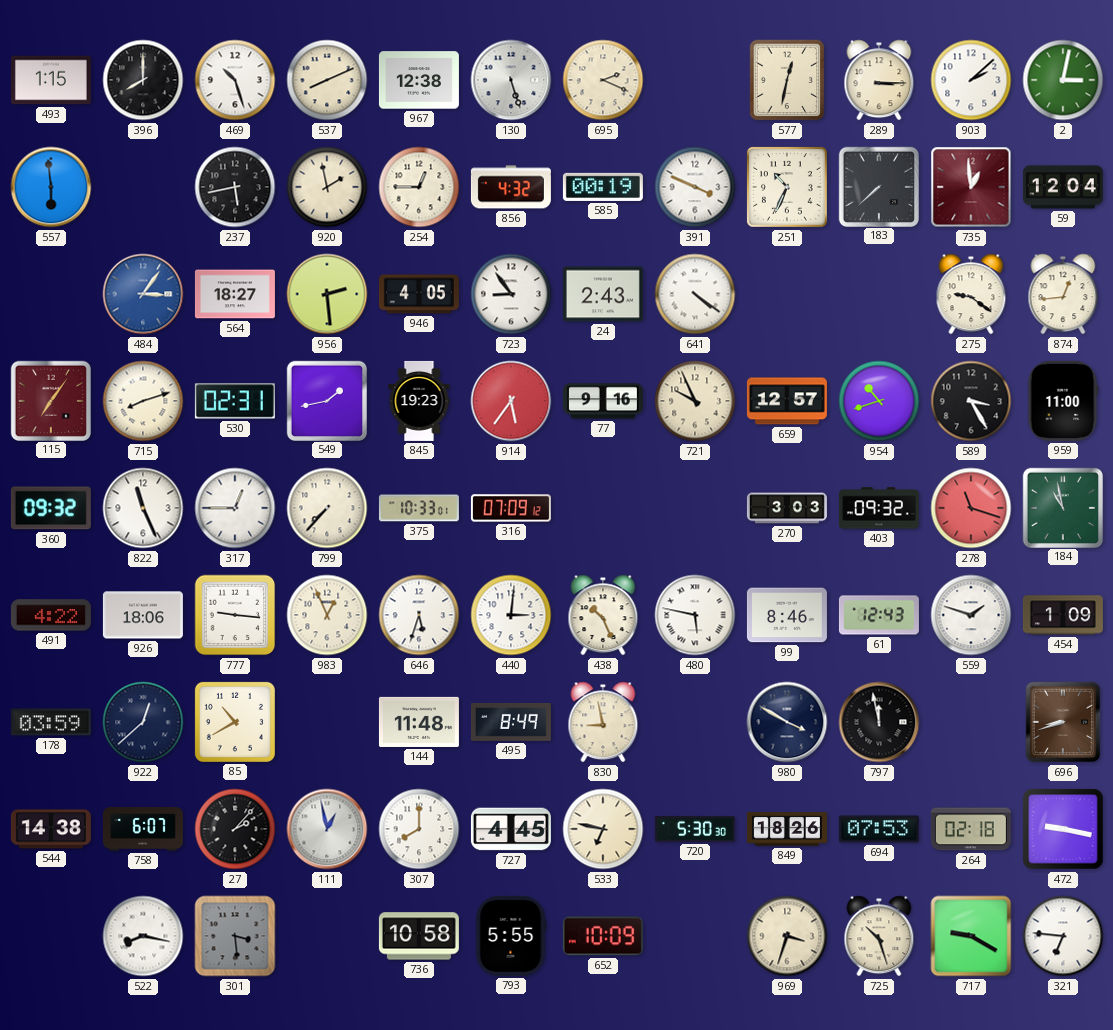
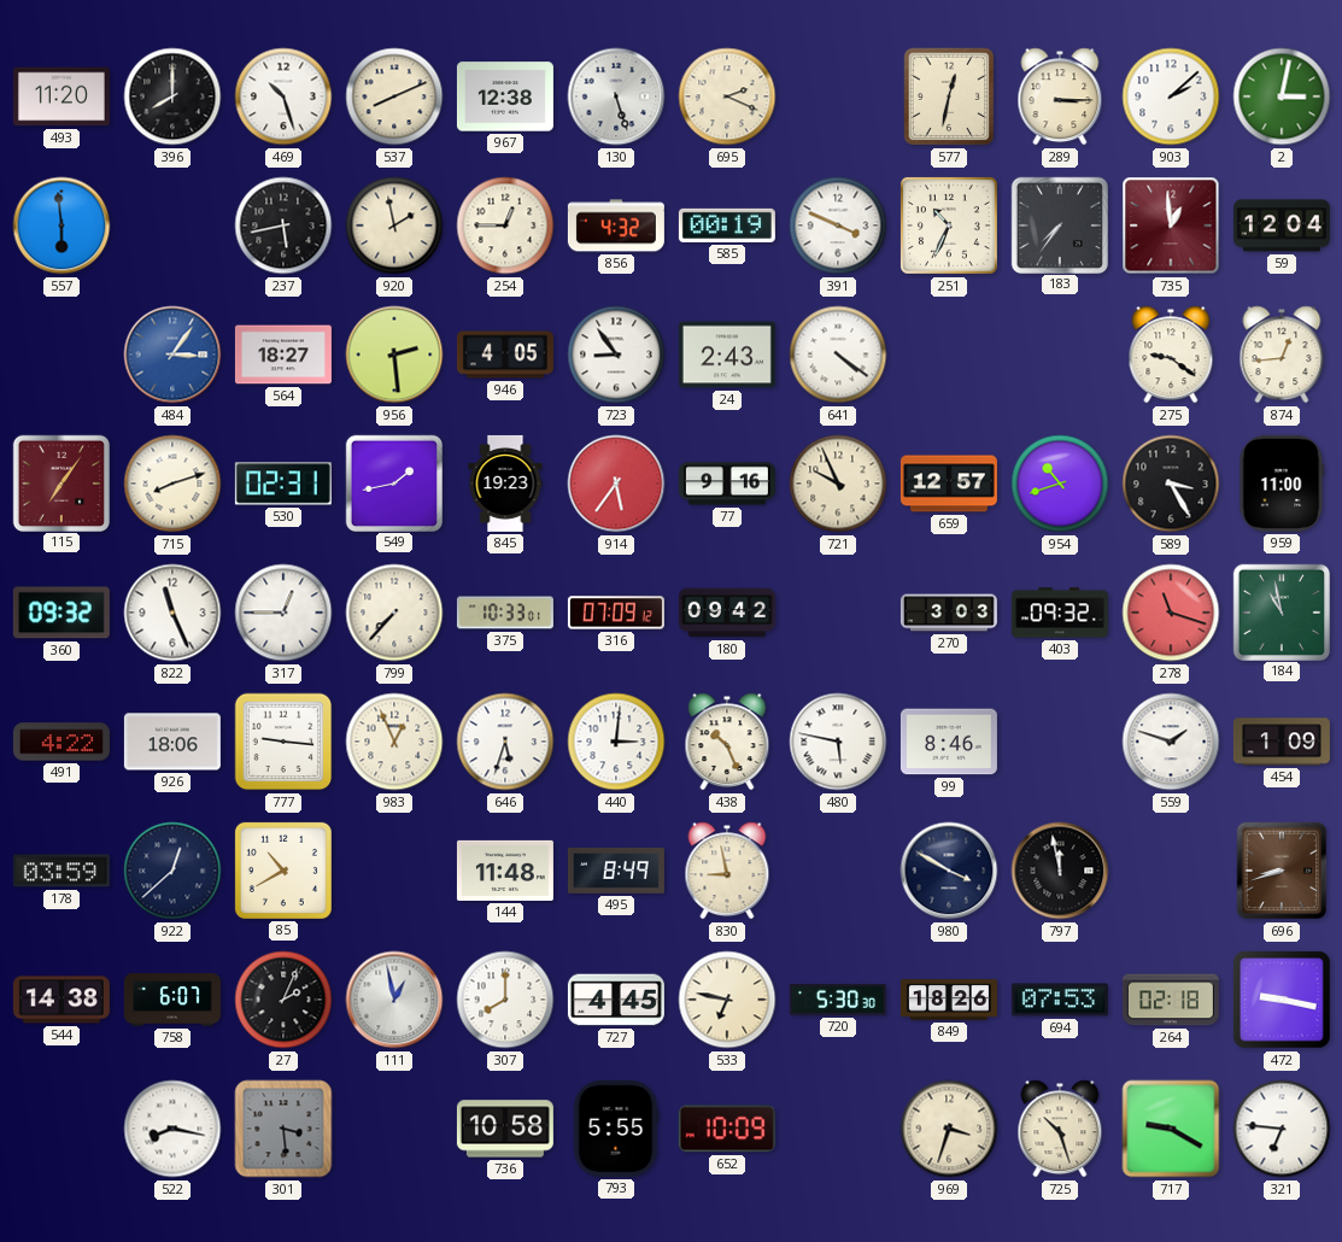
493: 1:15 -> 11:20 (61, 96)
183: 7:38 -> 7:36 (1059, 224)
180: none -> 09:42 (727, 613)
61: 12:43 -> none (879, 615)
27: 2:07 -> 2:04 (283, 1000)
